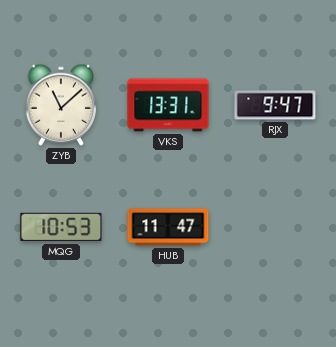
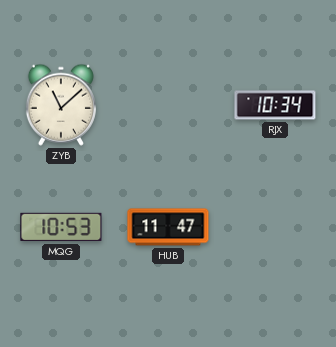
VKS: 13:31 -> none (168, 105)
RJX: 9:47 -> 10:34 (275, 105)
